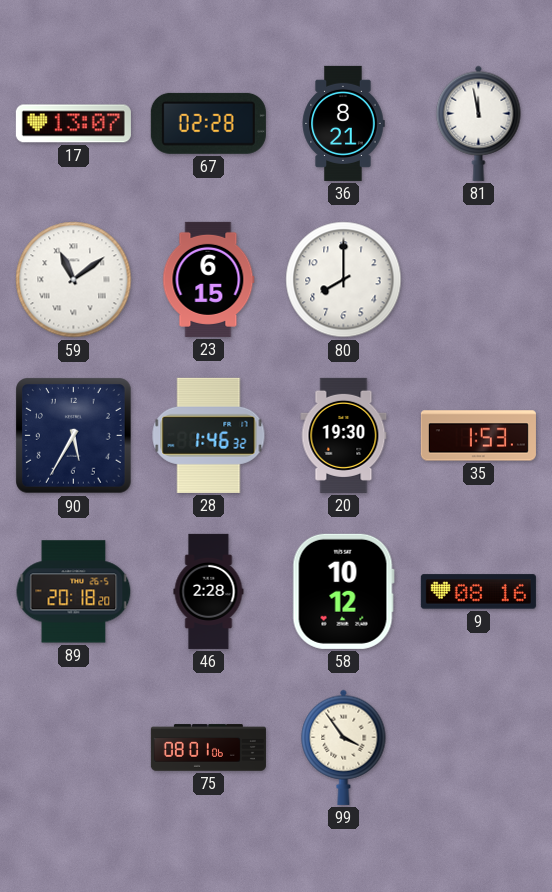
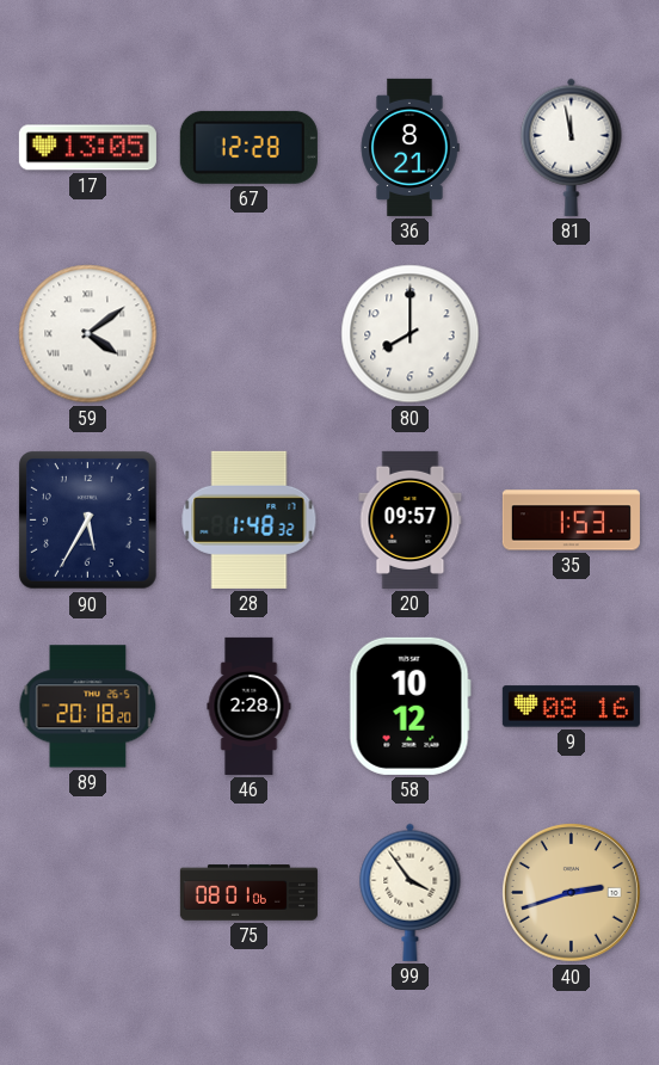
17: 13:07 -> 13:05 (87, 148)
67: 02:28 -> 12:28 (248, 147)
59: 11:09 -> 4:09 (88, 334)
23: 6:15 -> none (209, 279)
28: 1:46 -> 1:48 (250, 519)
20: 19:30 -> 09:57 (411, 519)
40: none -> 2:42 (571, 892)
